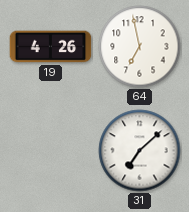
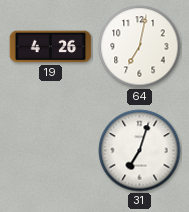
64: 6:58 -> 7:02 (140, 47)
31: 7:08 -> 7:03 (140, 151)
